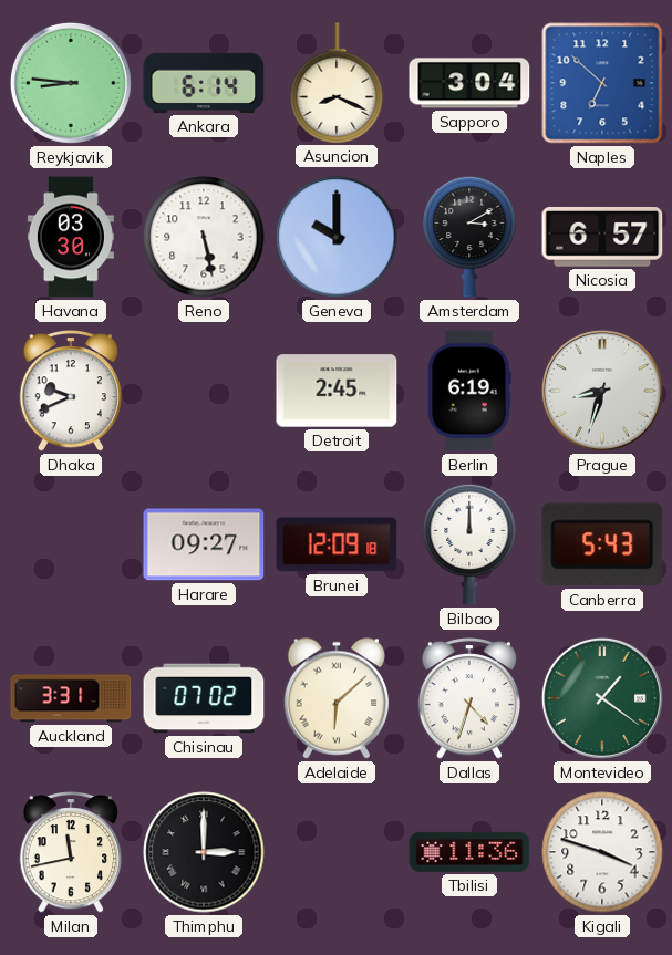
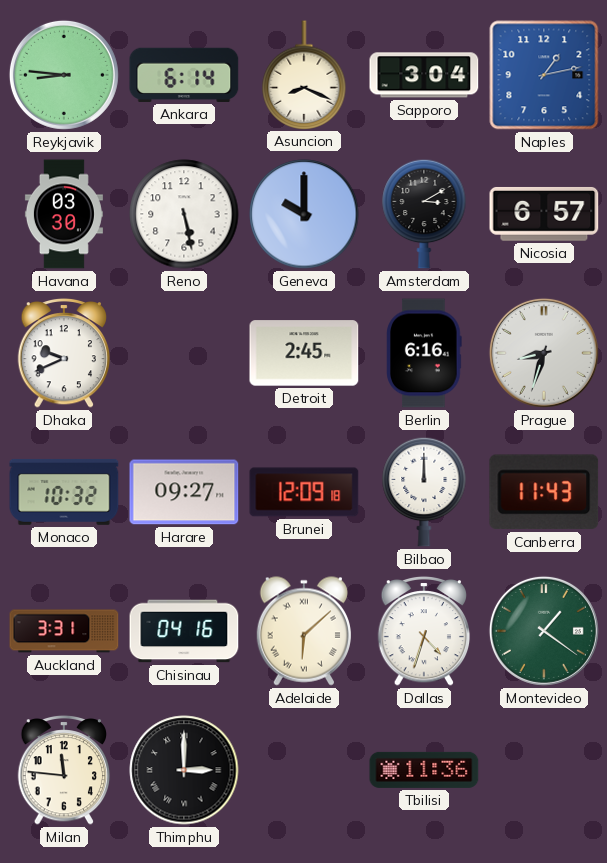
Naples: 6:52 -> 1:13 (544, 75)
Berlin: 6:19 -> 6:16 (424, 353)
Monaco: none -> 10:32 (64, 492)
Canberra: 5:43 -> 11:43 (544, 492)
Chisinau: 07:02 -> 04:16 (184, 631)
Milan: 11:43 -> 11:46 (64, 770)
Kigali: 3:48 -> none (602, 852)
